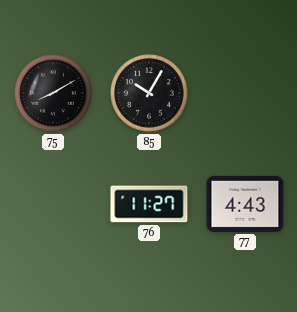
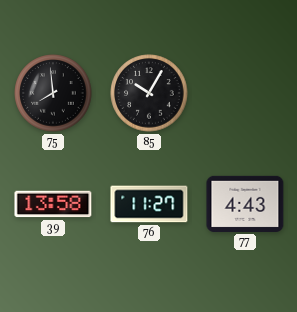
75: 8:10 -> 7:59 (53, 93)
39: none -> 13:58 (53, 204)
